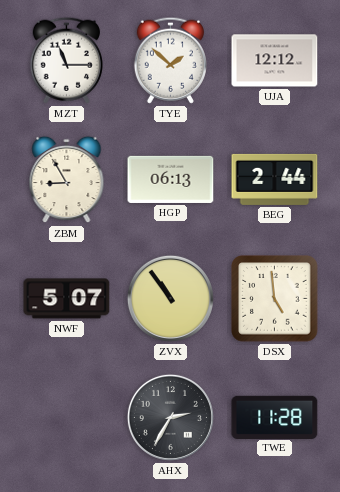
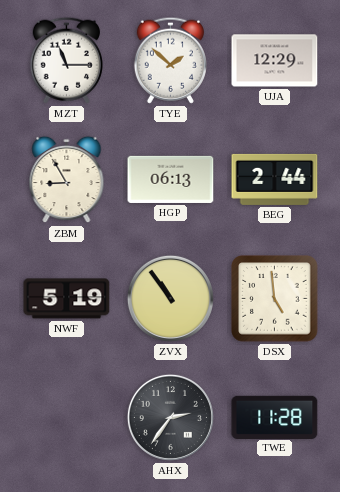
UJA: 12:12 -> 12:29 (275, 61)
NWF: 5:07 -> 5:19 (67, 299)
AHX: 2:35 -> 2:36 (170, 417)
